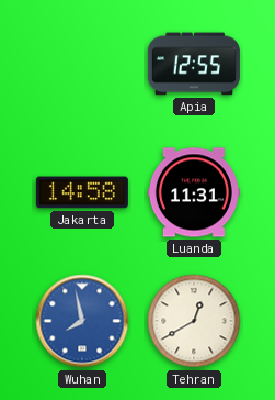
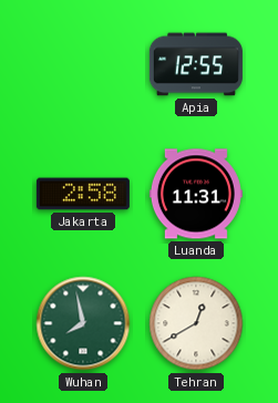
Jakarta: 14:58 -> 2:58 (83, 194)
Wuhan dial: blue -> green (83, 323)
